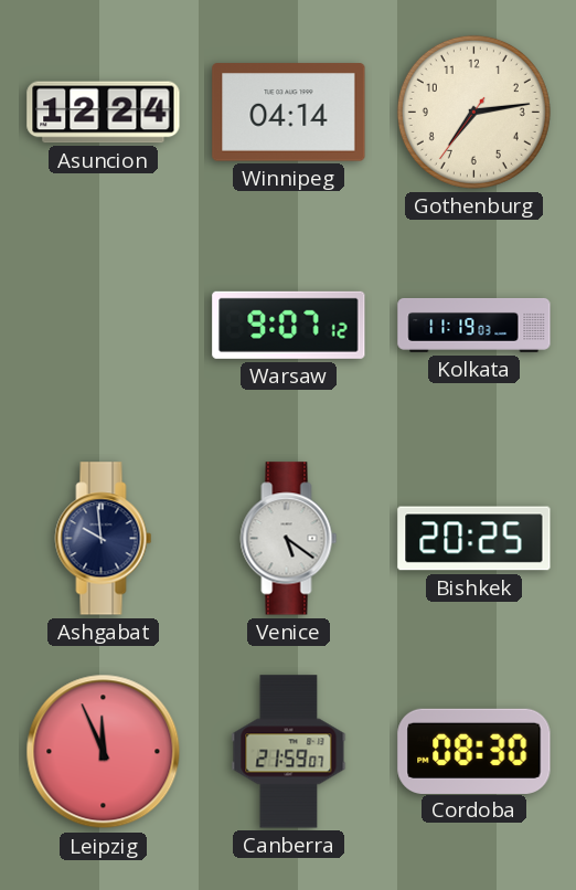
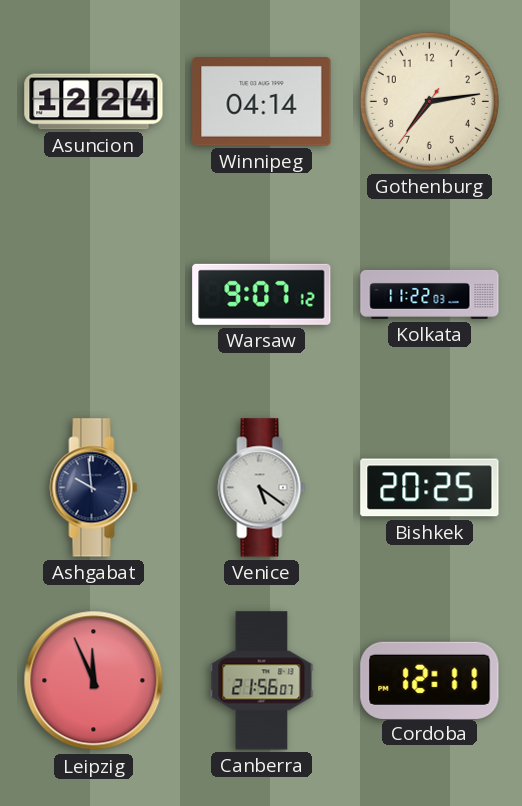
Kolkata: 11:19 -> 11:22 (430, 294)
Canberra: 21:59 -> 21:56 (262, 681)
Cordoba: 08:30 -> 12:11 (430, 680)
